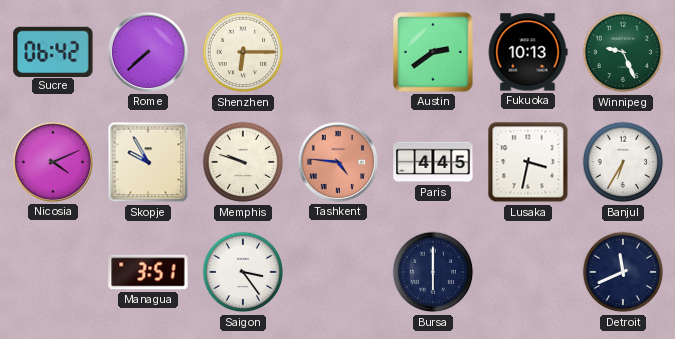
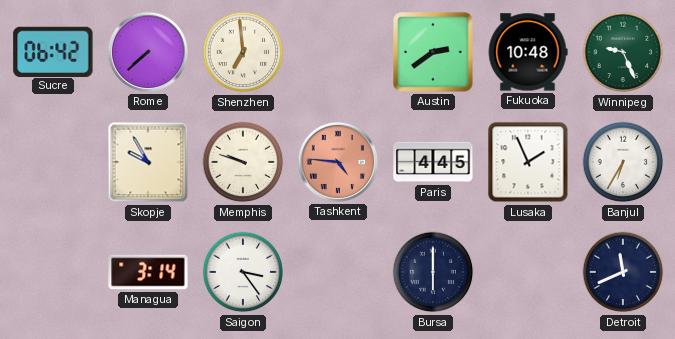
Shenzhen: 6:15 -> 6:59 (243, 52)
Fukuoka: 10:13 -> 10:48 (528, 52)
Nicosia: 4:11 -> none (53, 162)
Lusaka: 3:32 -> 1:56 (528, 162)
Managua: 3:51 -> 3:14 (148, 272)
